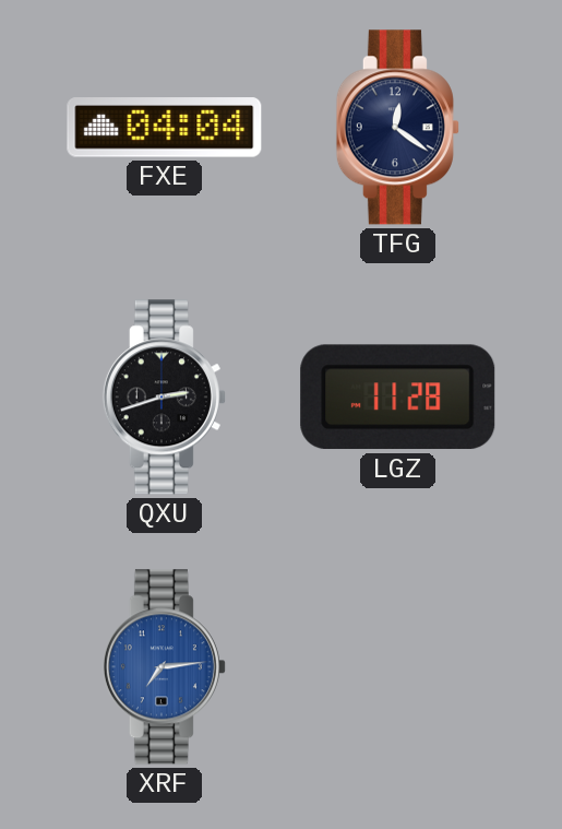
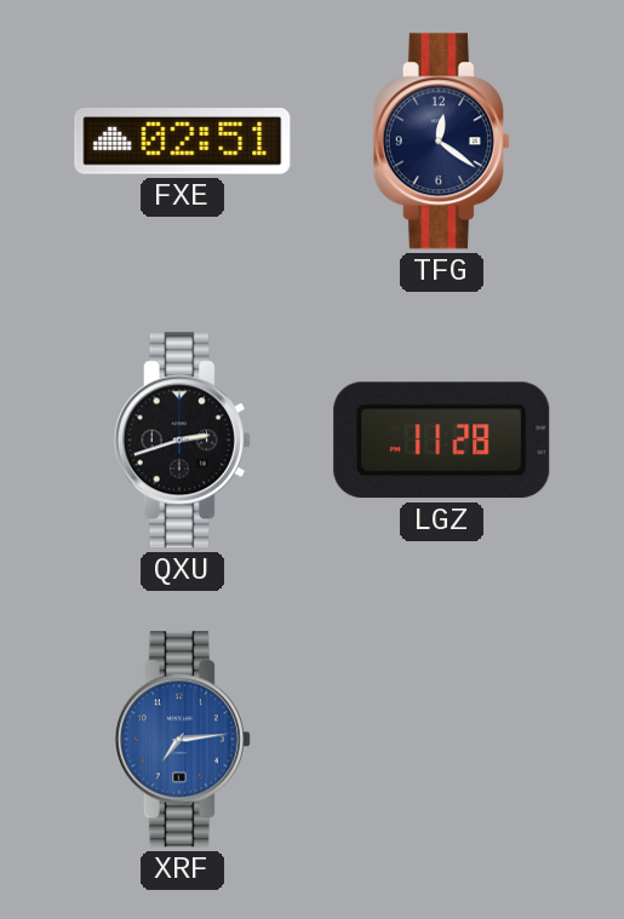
FXE: 04:04 -> 02:51 (183, 142)
